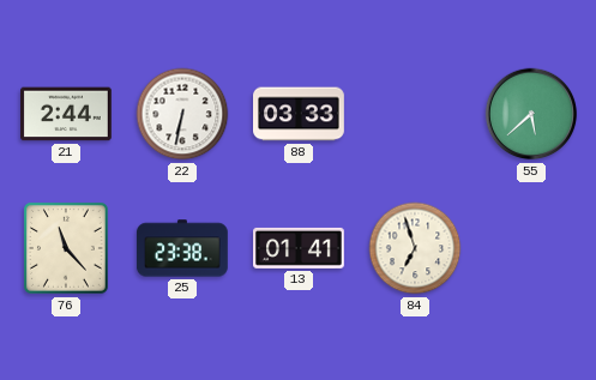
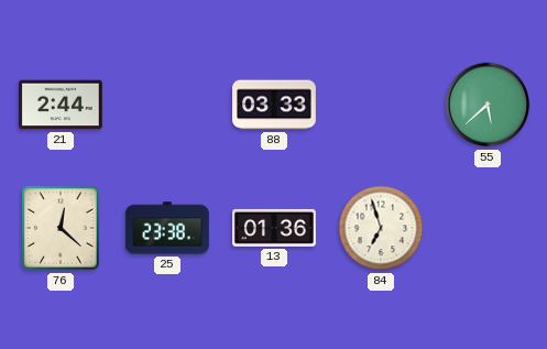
22: 6:32 -> none (182, 114)
76: 11:23 -> 12:22 (62, 229)
13: 01:41 -> 01:36 (275, 228)
